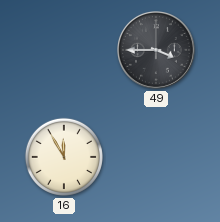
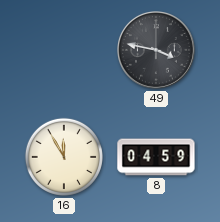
49: 3:45 -> 3:47 (157, 51)
8: none -> 04:59 (156, 157)
